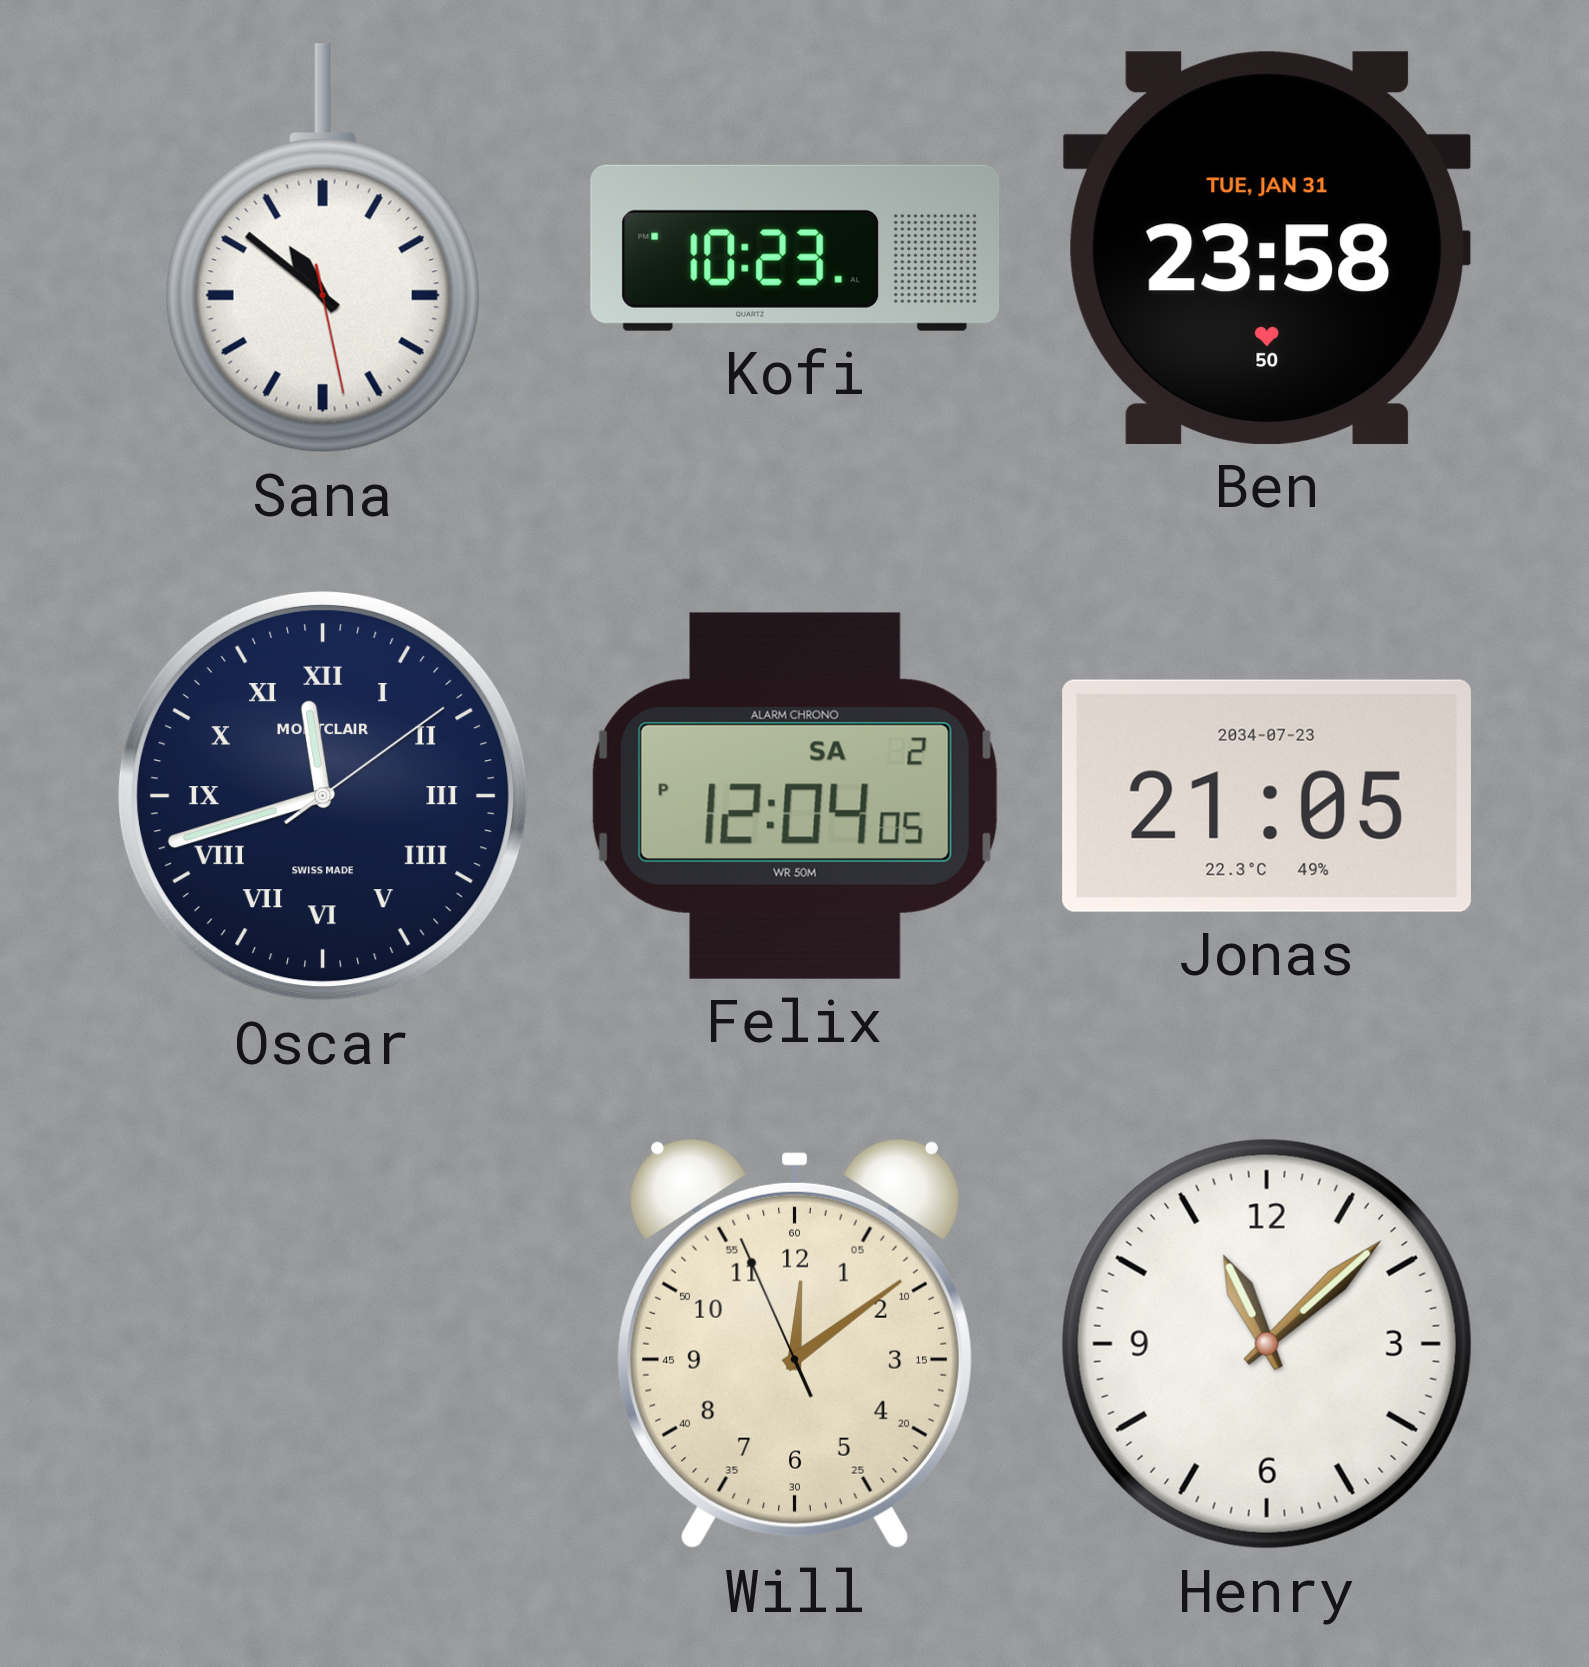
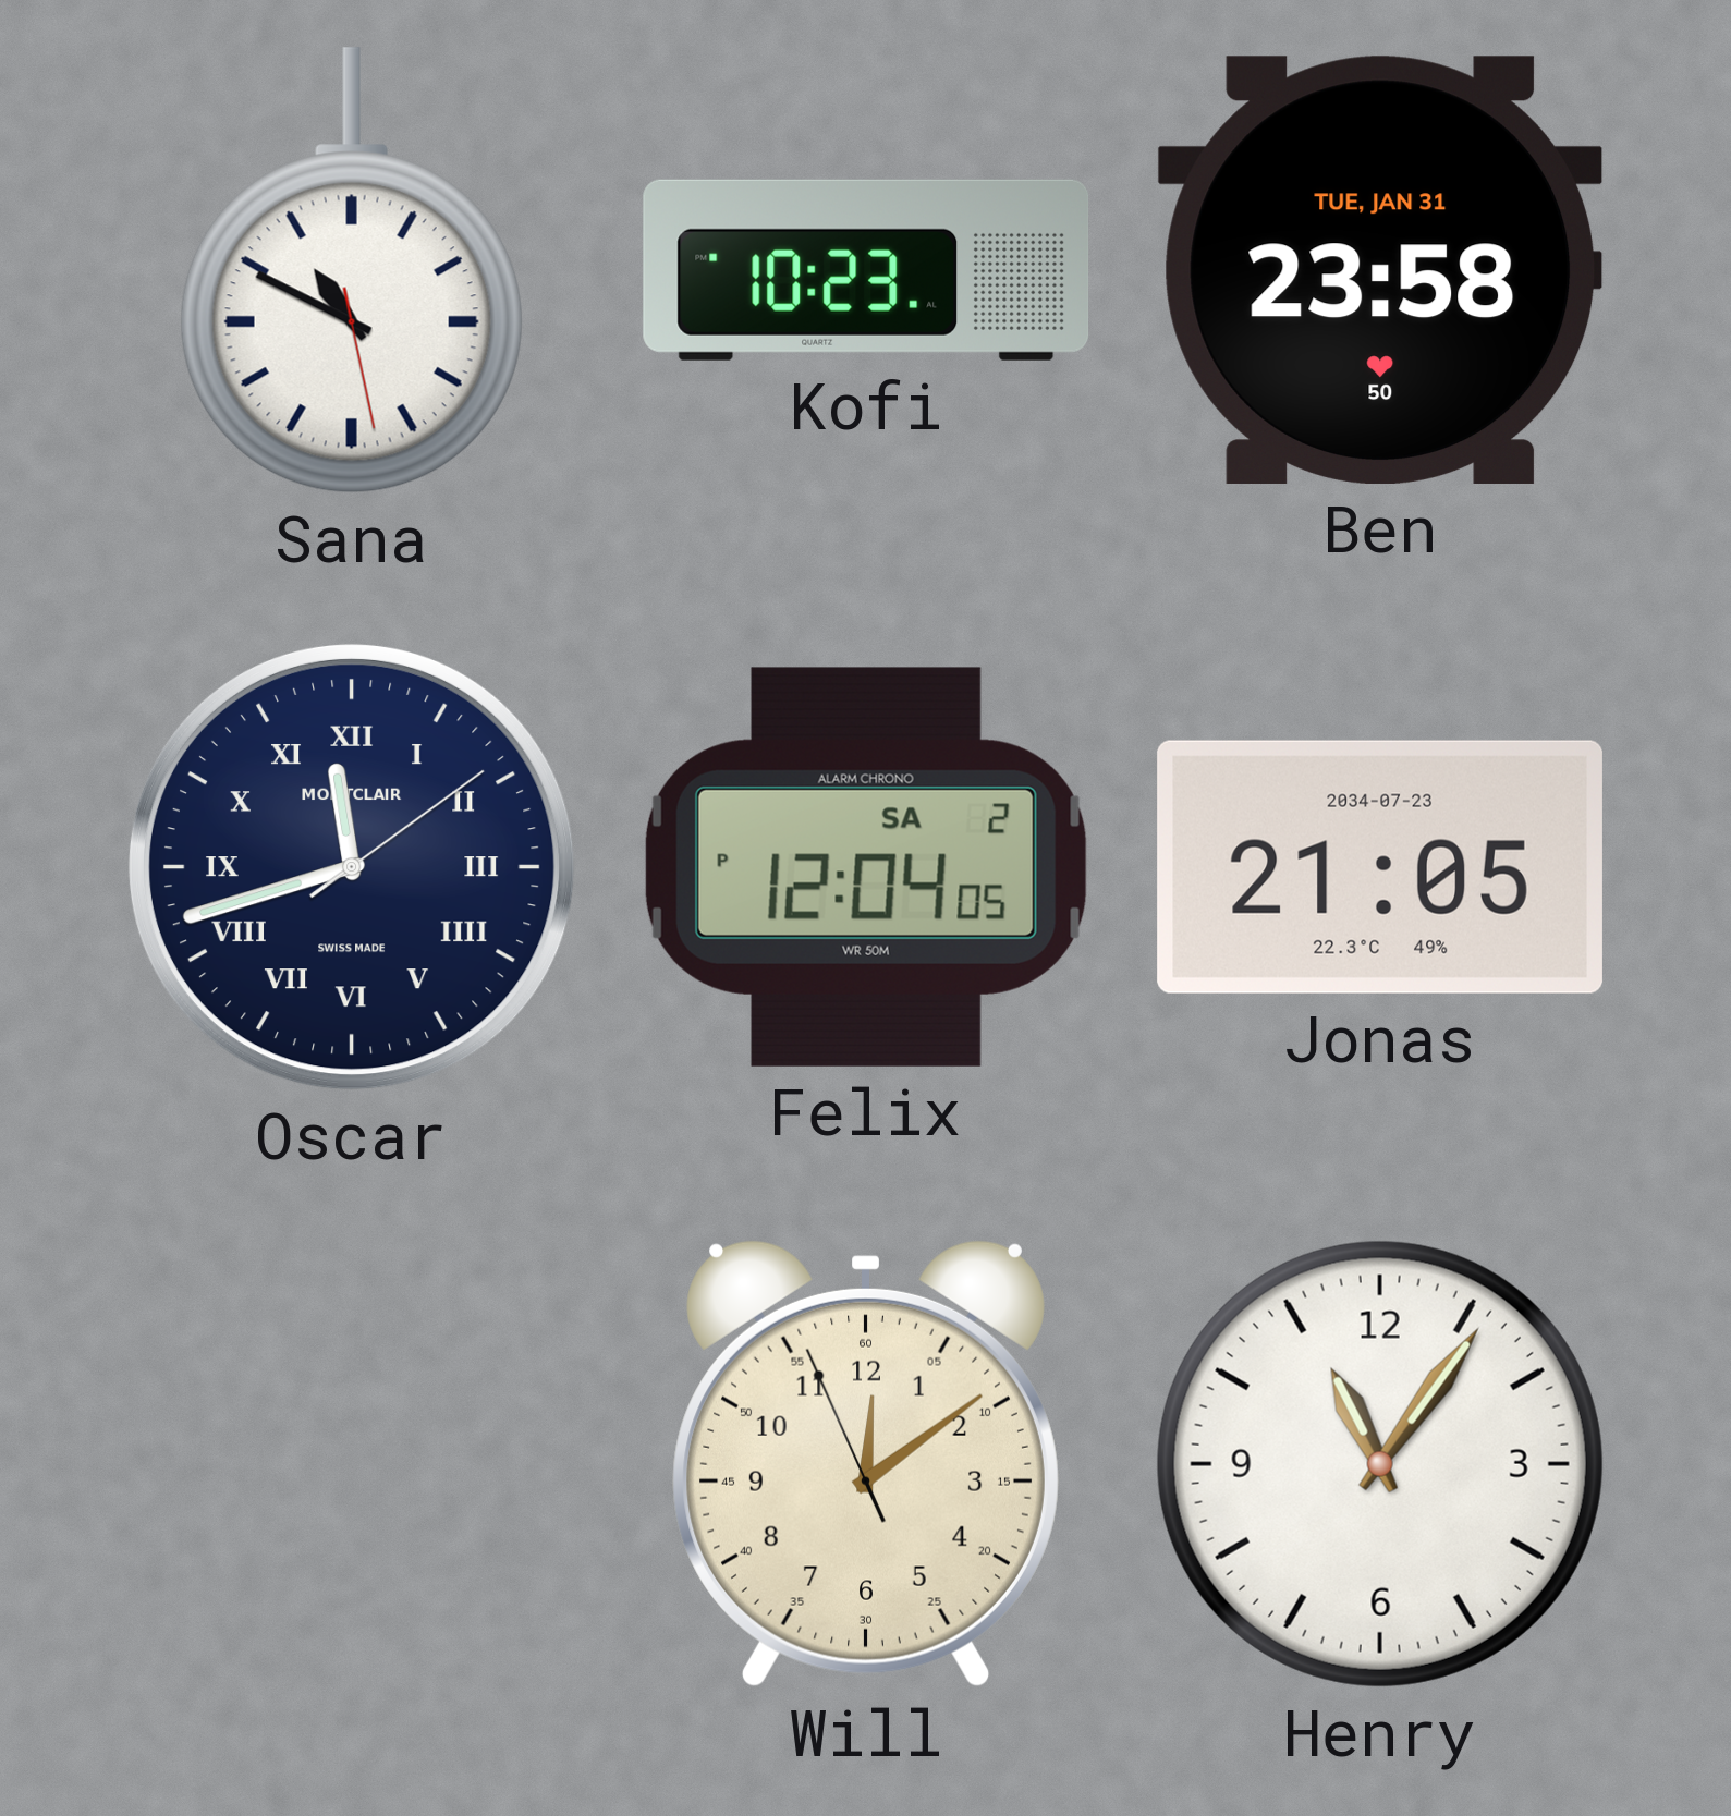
Sana: 10:51 -> 10:49 (352, 270)
Henry: 11:08 -> 11:06 (1380, 1464)
